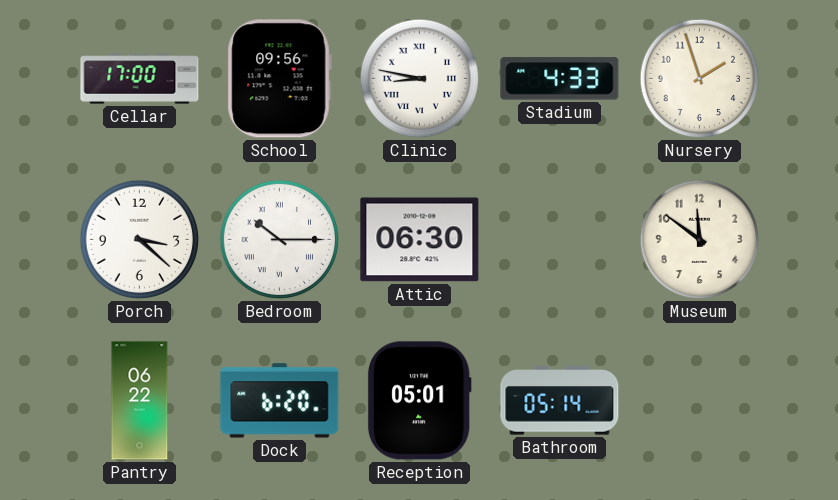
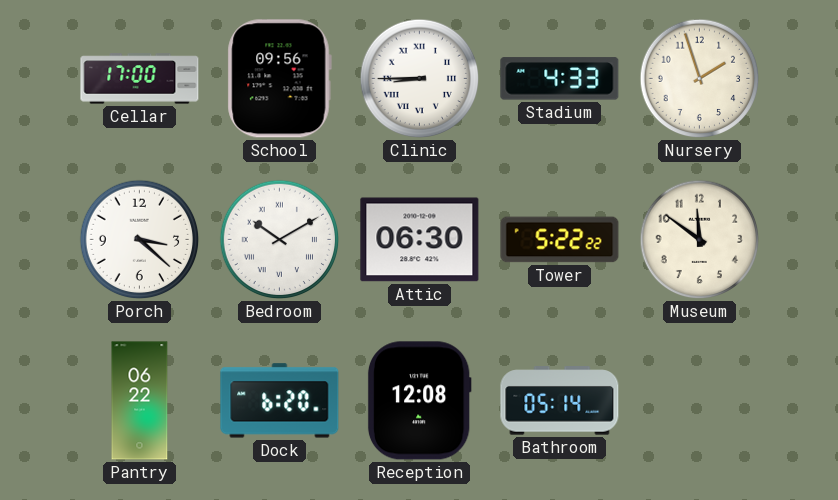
Clinic: 8:47 -> 8:45 (420, 79)
Bedroom: 10:15 -> 10:10 (280, 240)
Tower: none -> 5:22 (560, 240)
Reception: 05:01 -> 12:08 (419, 401)
